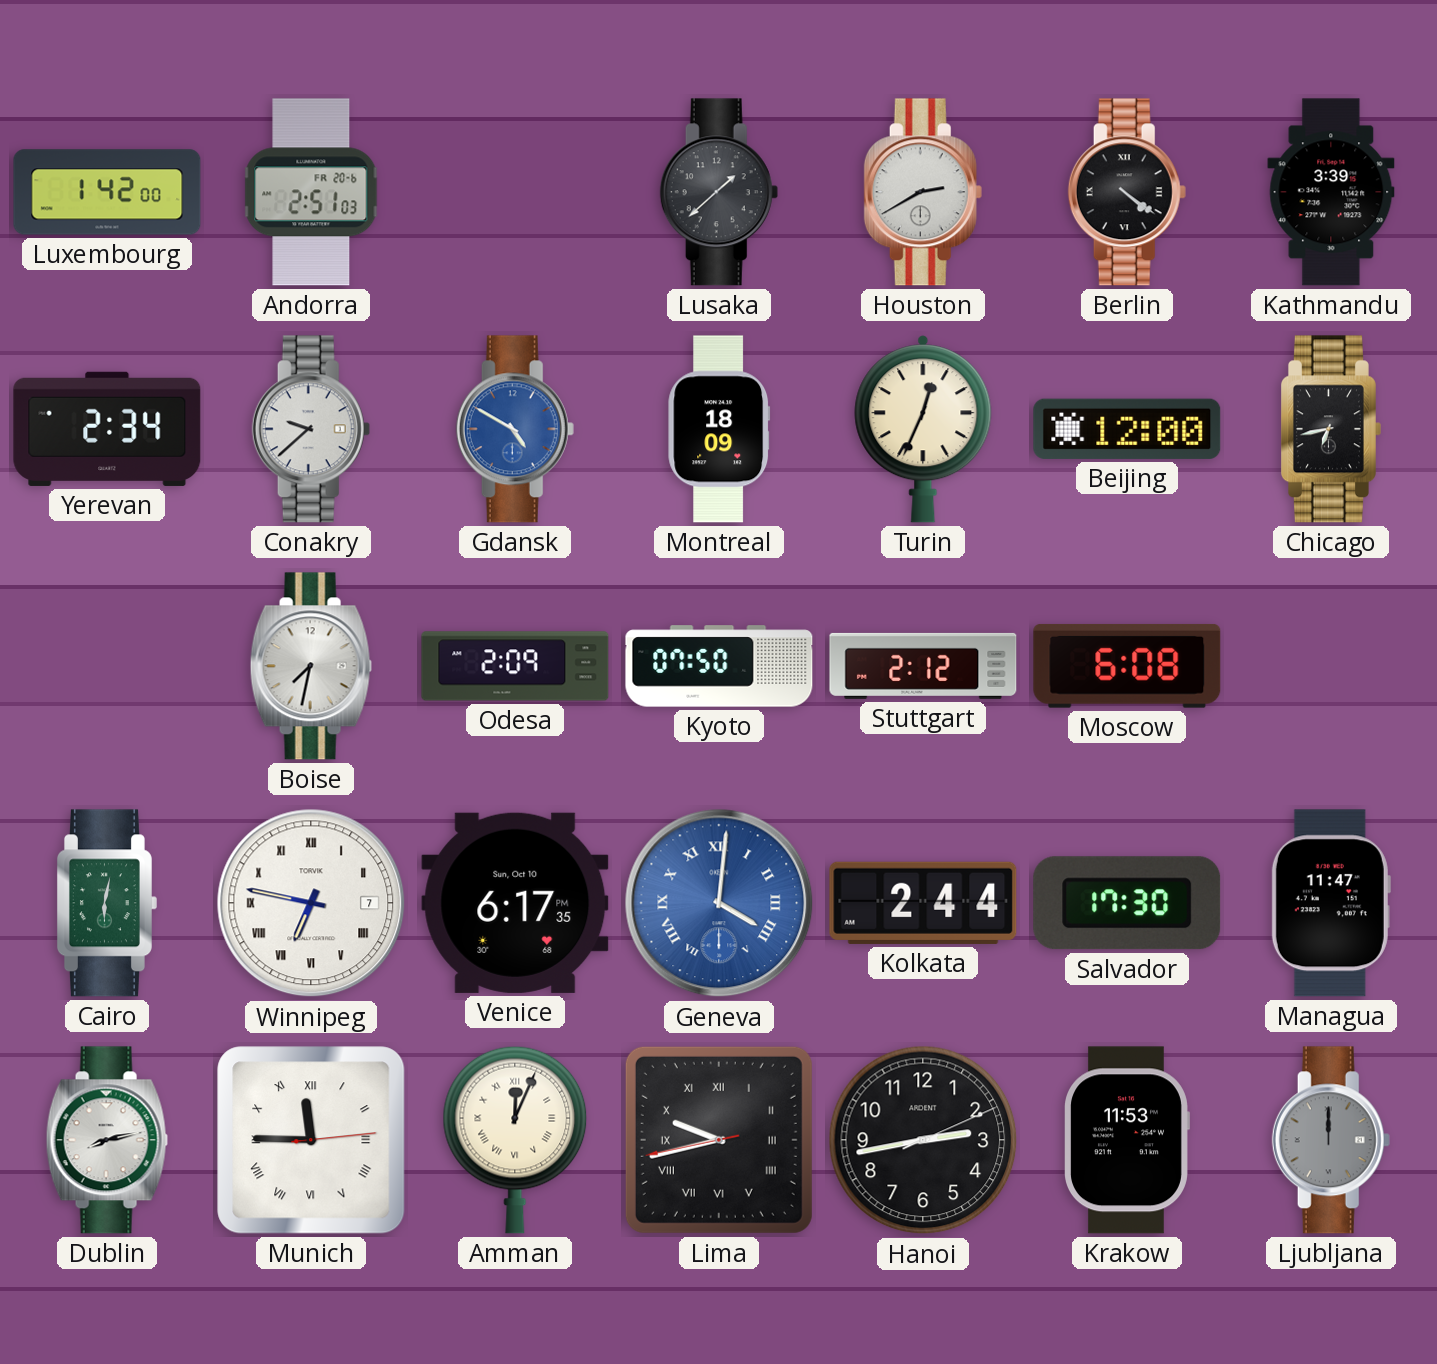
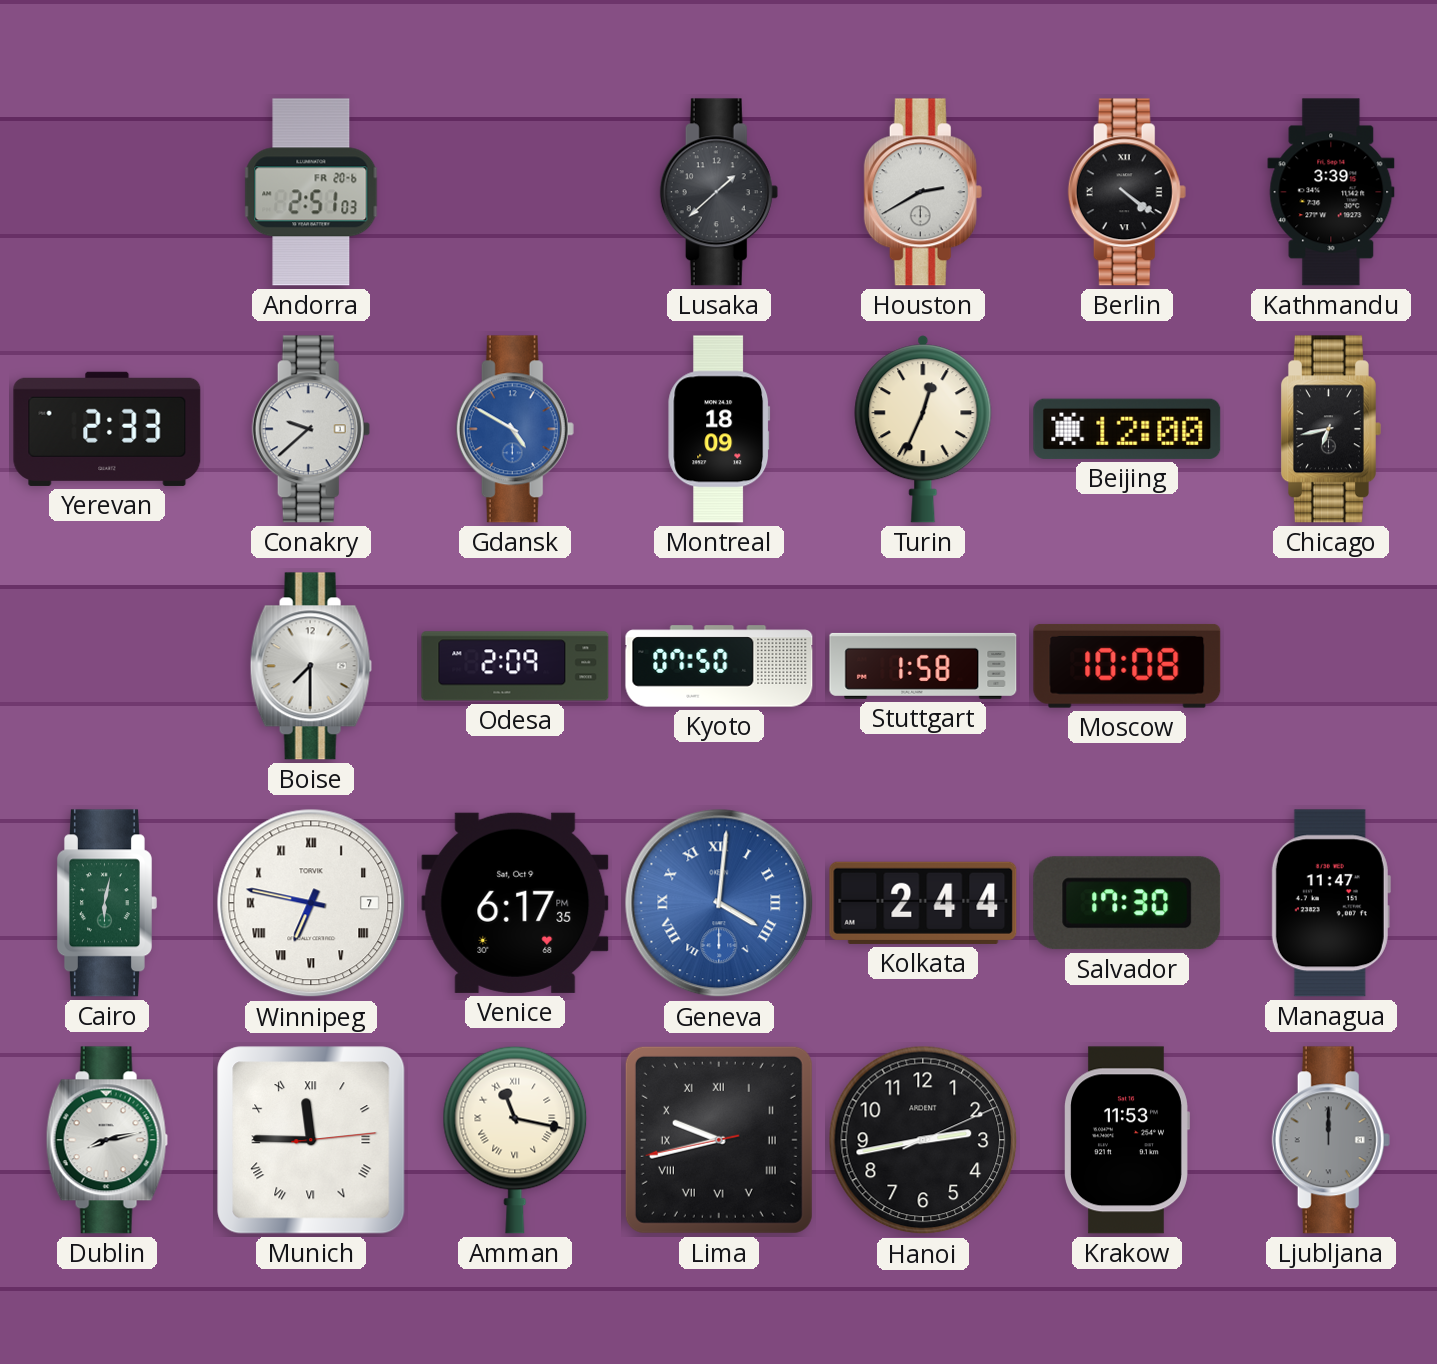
Luxembourg: 1:42 -> none (107, 192)
Yerevan: 2:34 -> 2:33 (107, 429)
Boise: 7:32 -> 7:30 (311, 666)
Stuttgart: 2:12 -> 1:58 (923, 666)
Moscow: 6:08 -> 10:08 (1127, 666)
Venice date: Sun, Oct 10 -> Sat, Oct 9 (515, 903)
Amman: 12:04 -> 11:17 (515, 1140)
